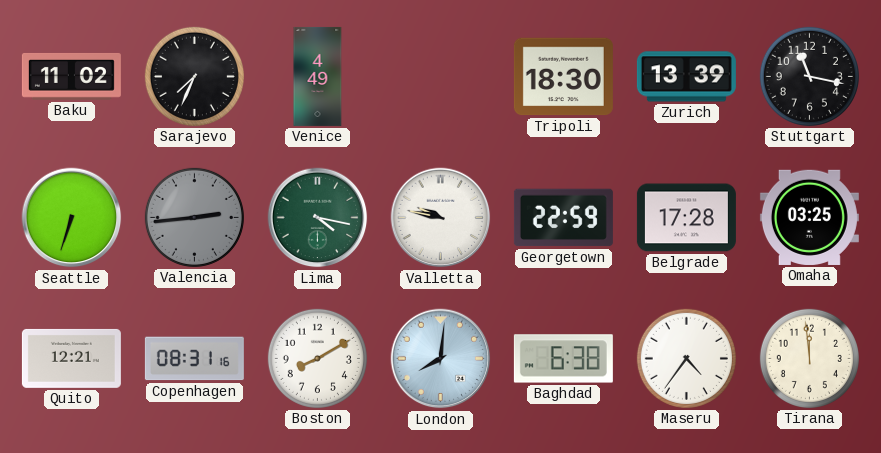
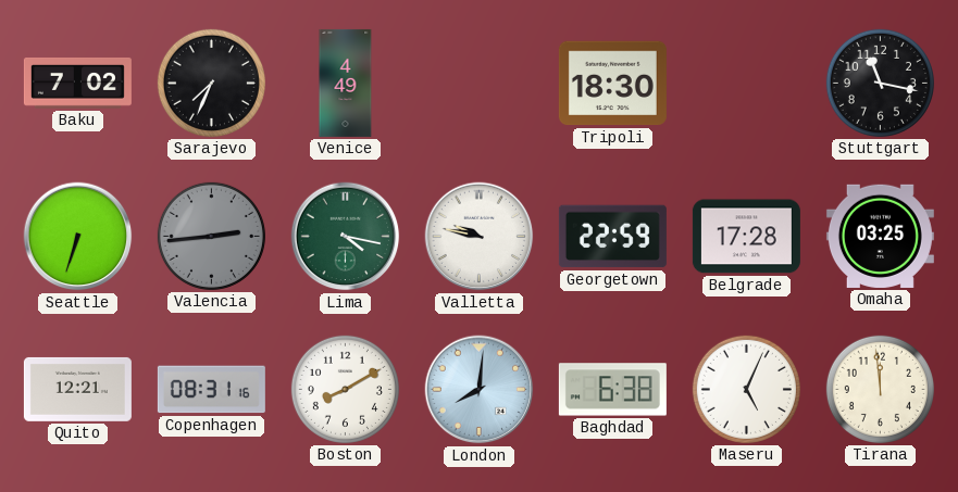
Baku: 11:02 -> 7:02 (77, 83)
Zurich: 13:39 -> none (686, 77)
Maseru: 4:36 -> 5:04 (746, 389)
